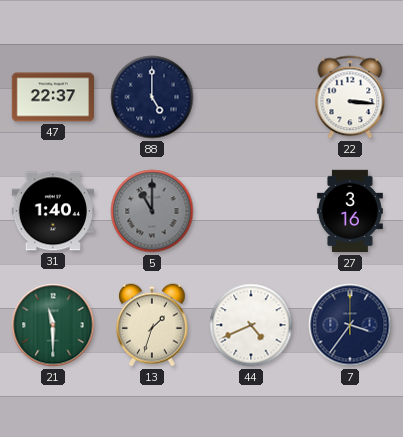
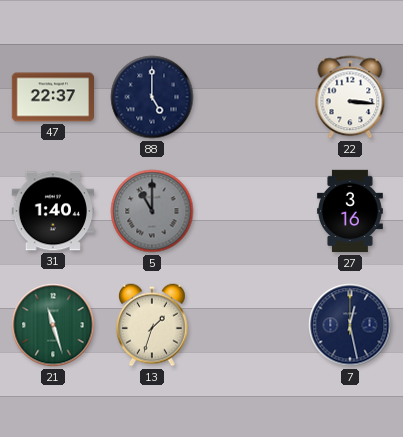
21: 11:30 -> 11:27 (53, 325)
44: 4:41 -> none (251, 325)
7: 3:36 -> 12:28 (350, 325)
